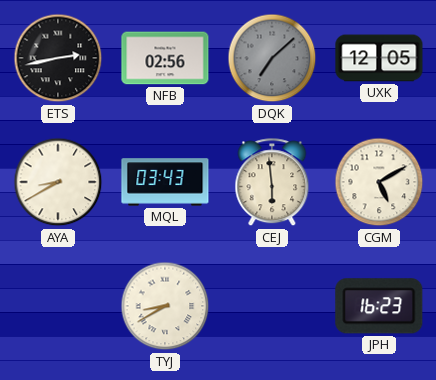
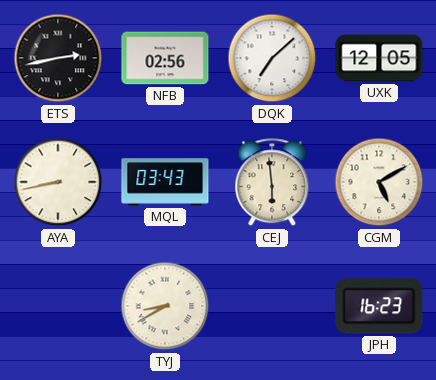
DQK dial: grey -> white (272, 58)
AYA: 8:40 -> 8:43 (58, 182)
